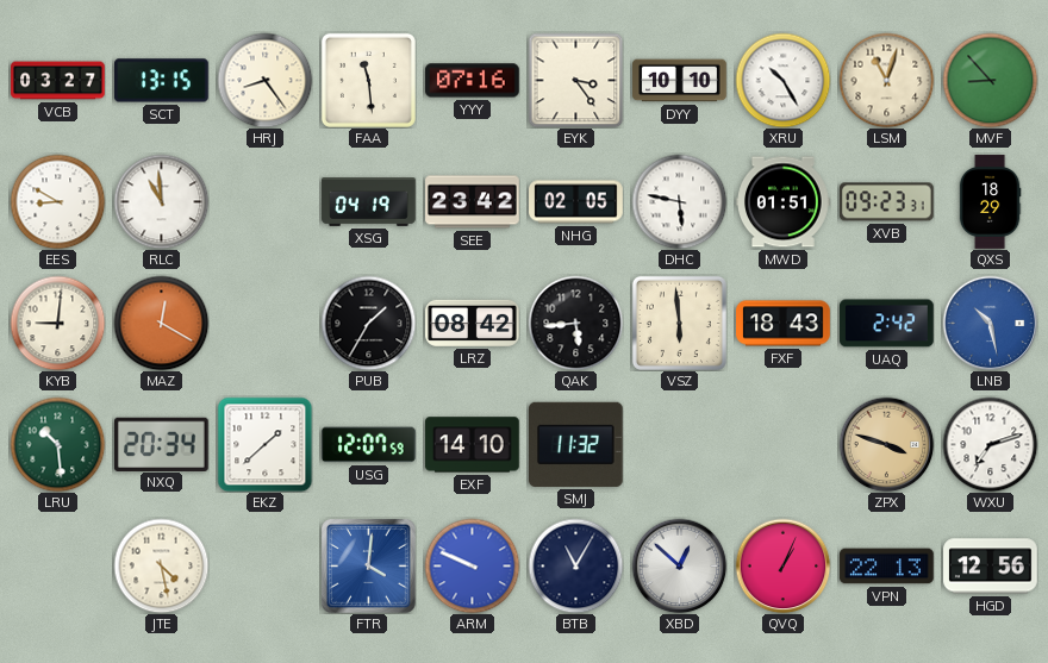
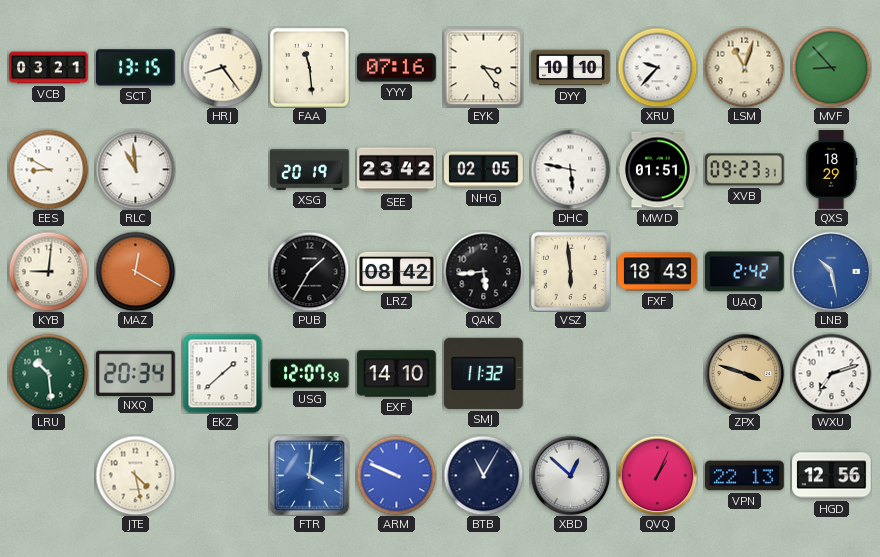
VCB: 03:27 -> 03:21 (49, 68)
XRU: 10:25 -> 9:37 (657, 67)
XSG: 04:19 -> 20:19 (310, 170)
